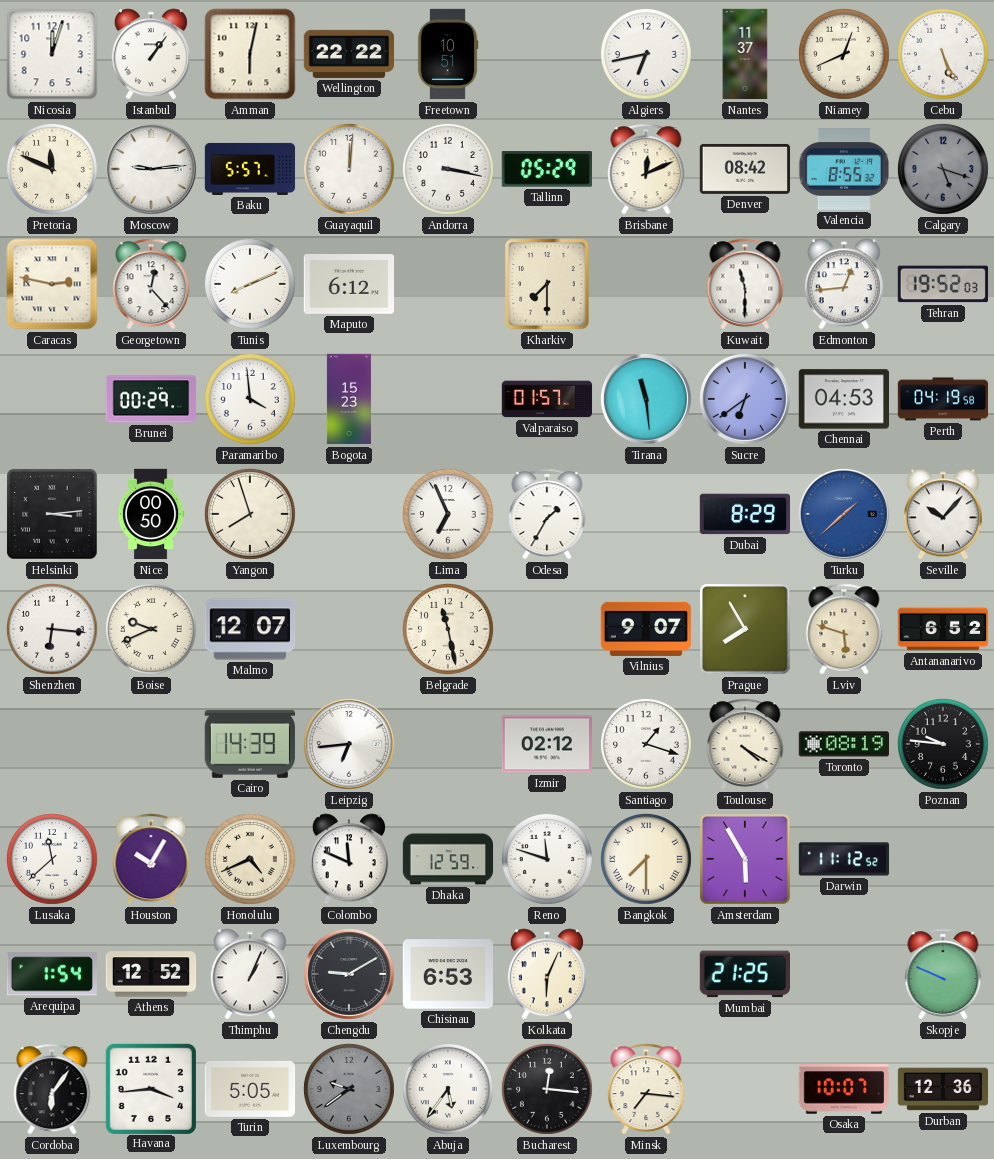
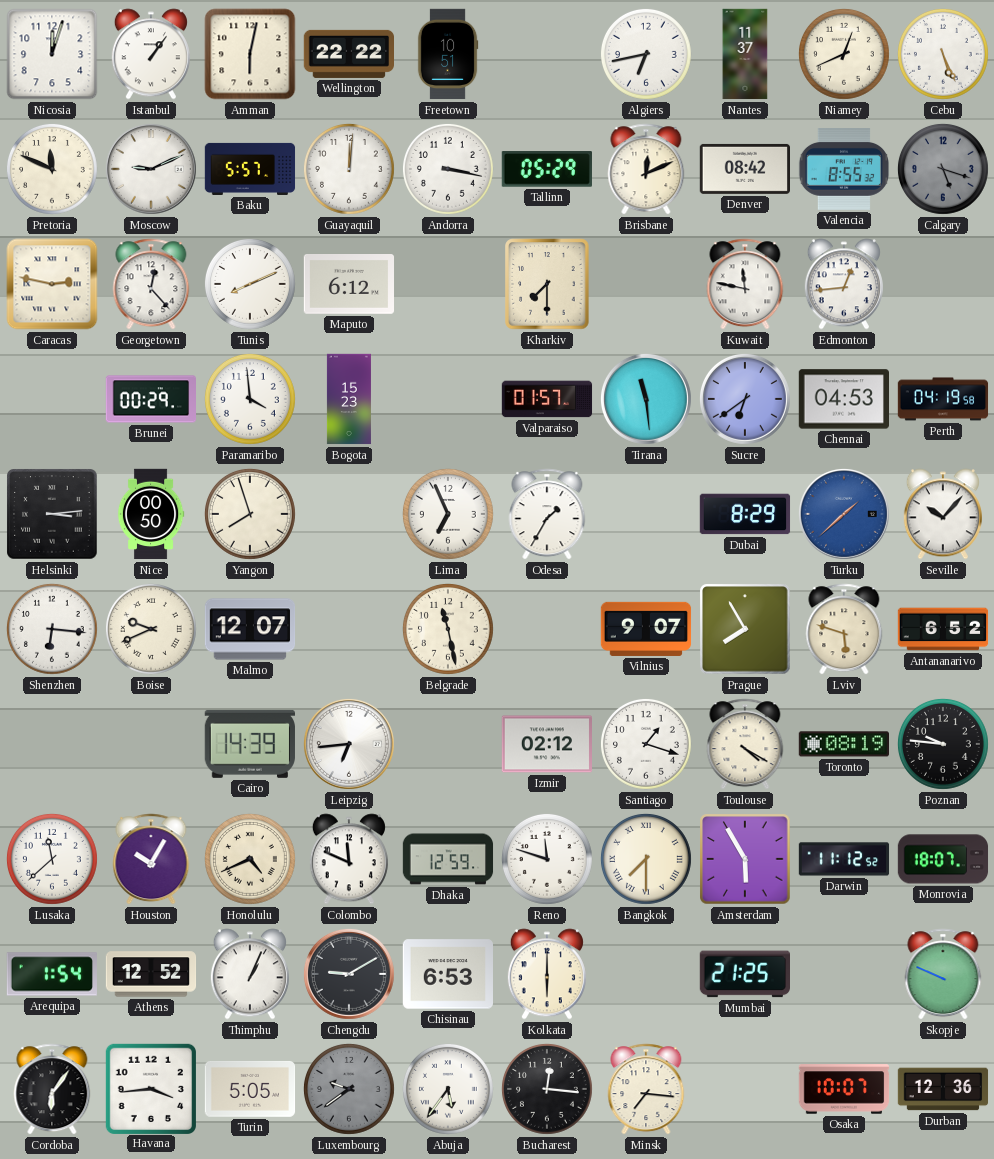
Moscow: 9:14 -> 9:11 (151, 169)
Kuwait: 11:30 -> 11:47 (745, 284)
Tehran: 19:52 -> none (942, 284)
Monrovia: none -> 18:07 (943, 859)
Kolkata: 6:04 -> 6:00 (547, 974)
